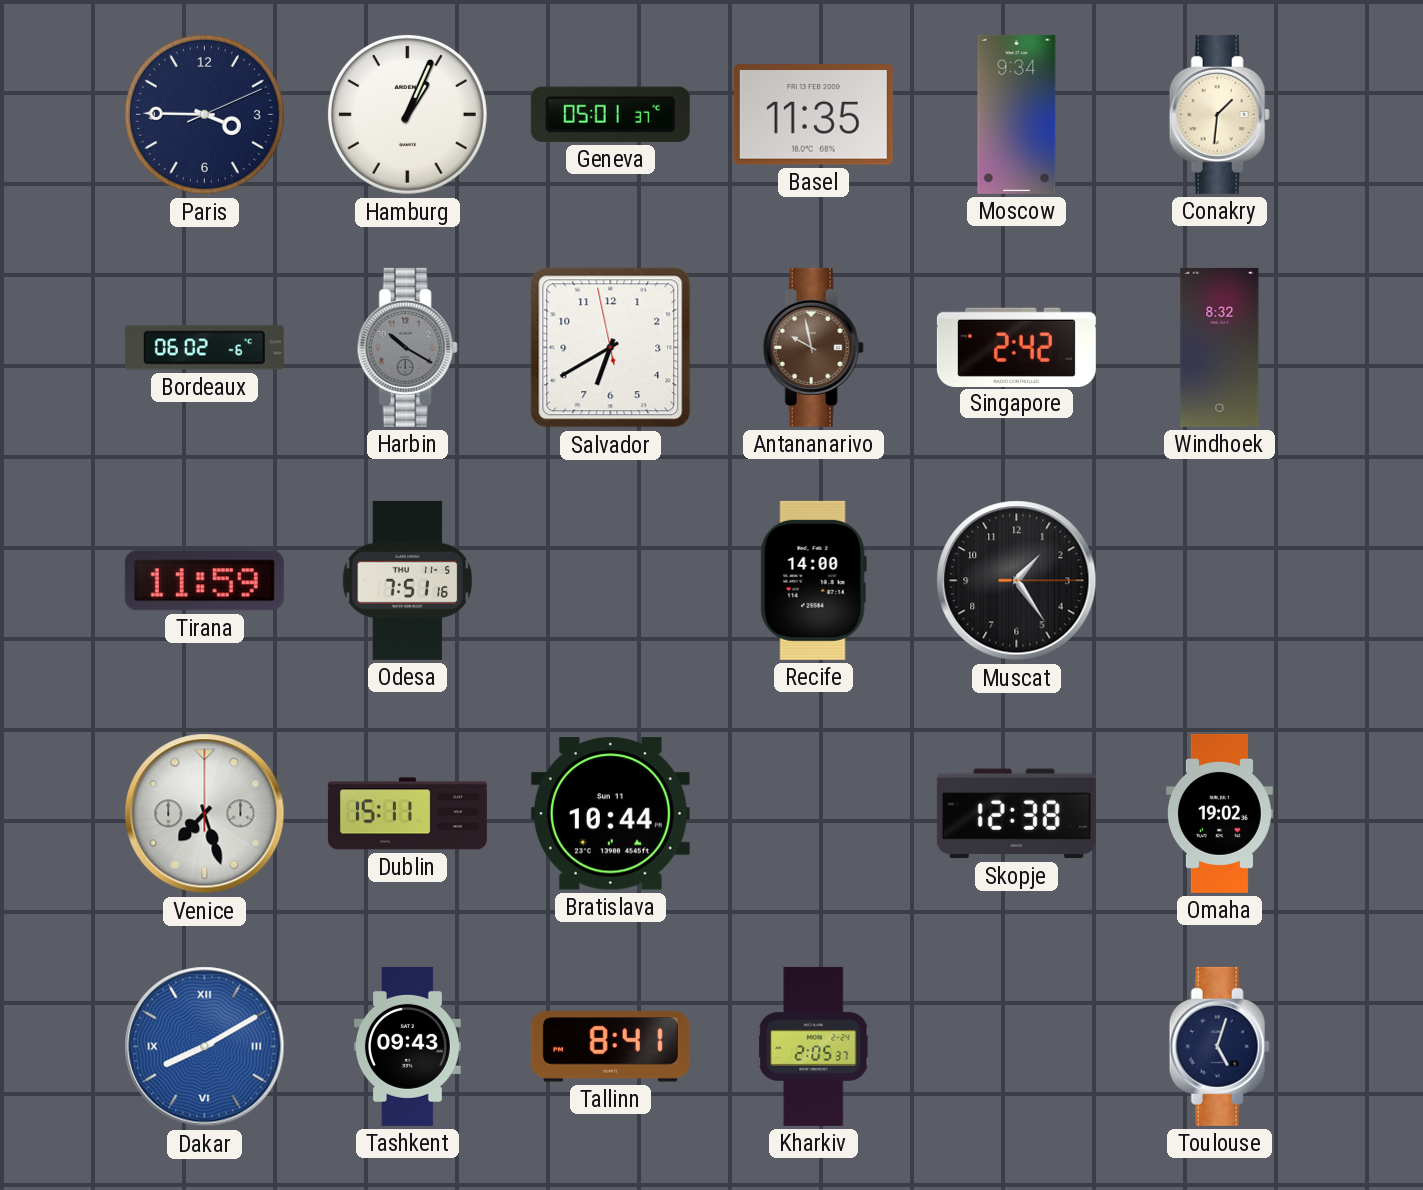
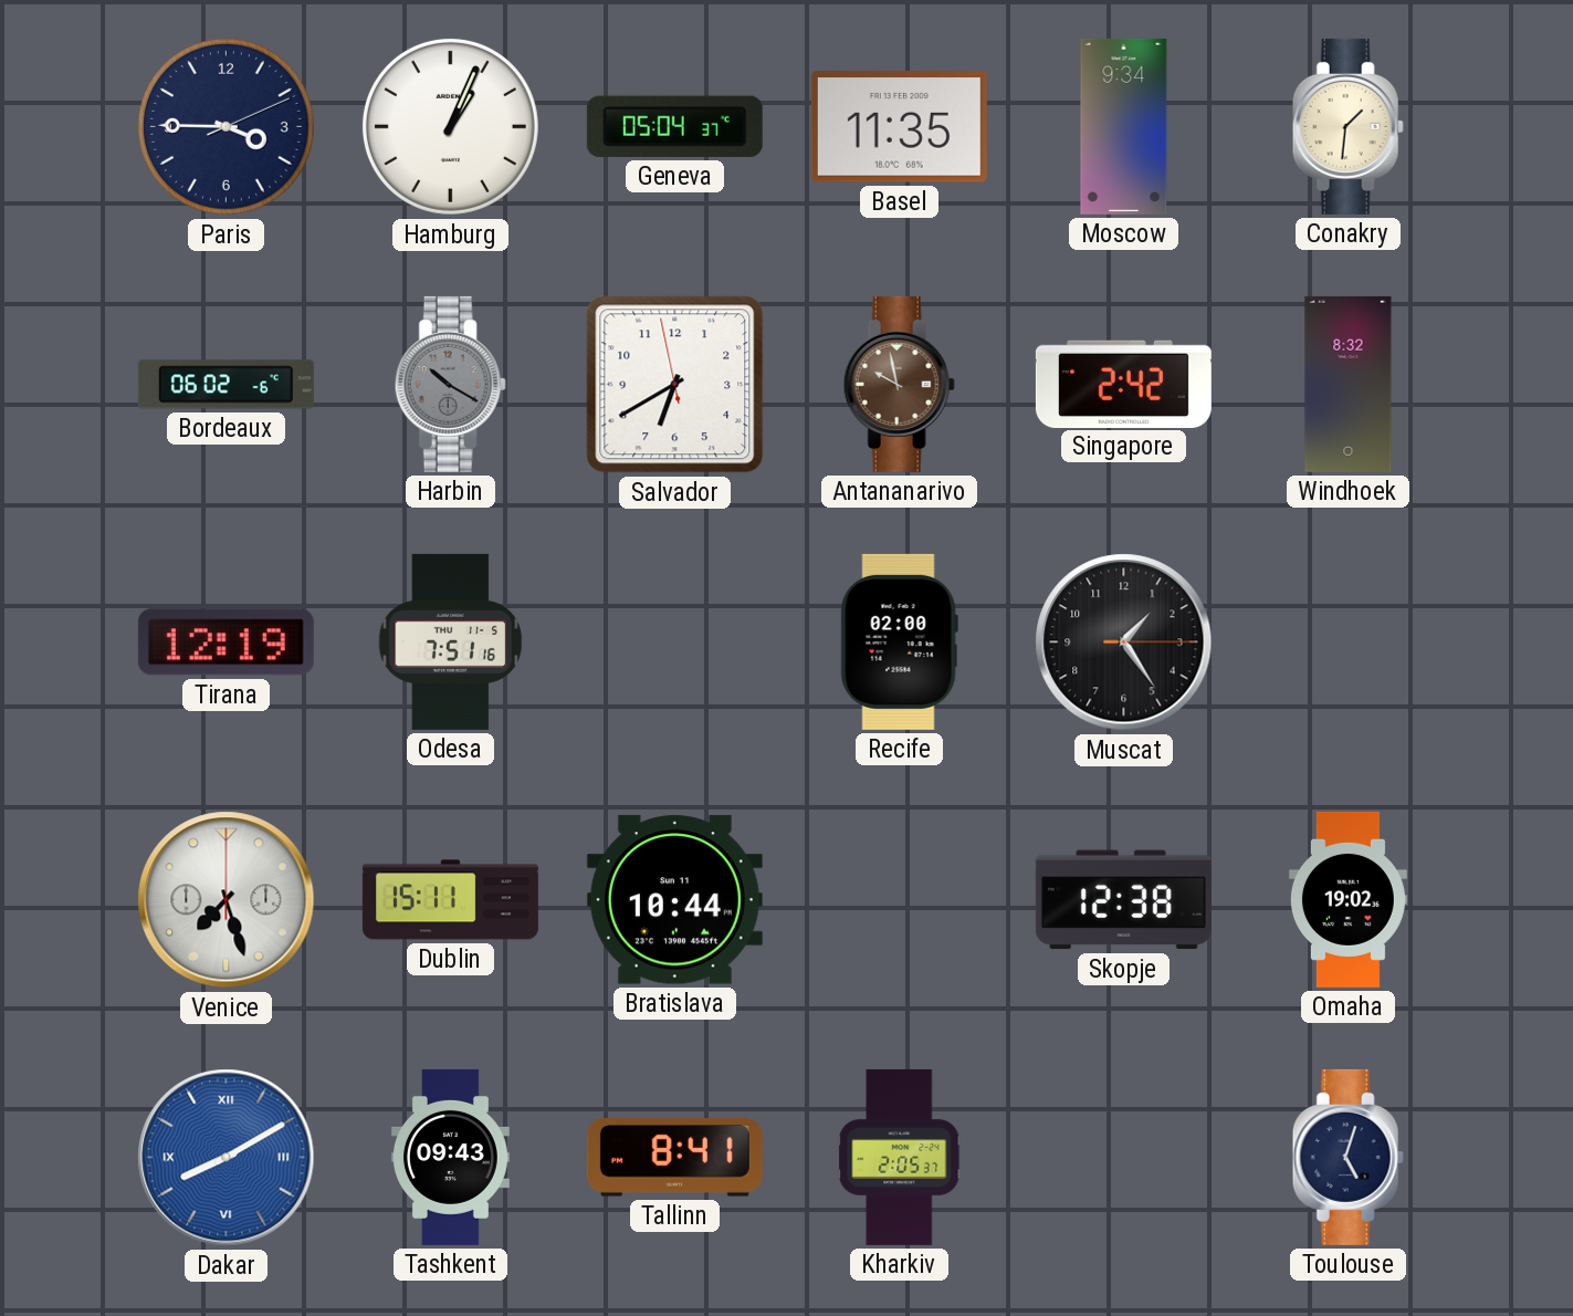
Geneva: 05:01 -> 05:04 (674, 126)
Tirana: 11:59 -> 12:19 (226, 643)
Recife: 14:00 -> 02:00 (899, 641)
